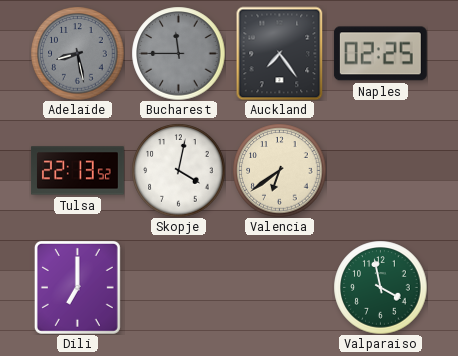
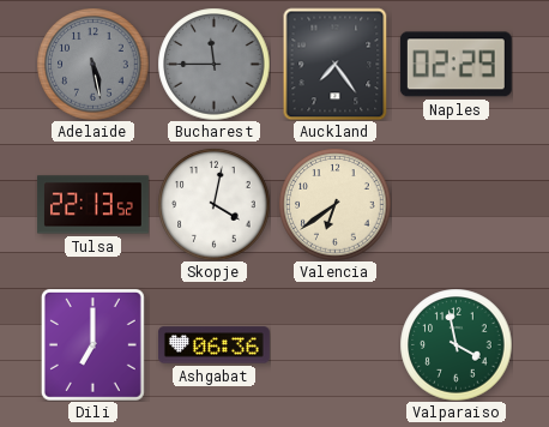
Adelaide: 8:28 -> 5:28 (92, 64)
Naples: 02:25 -> 02:29 (456, 65)
Ashgabat: none -> 06:36 (213, 345)
